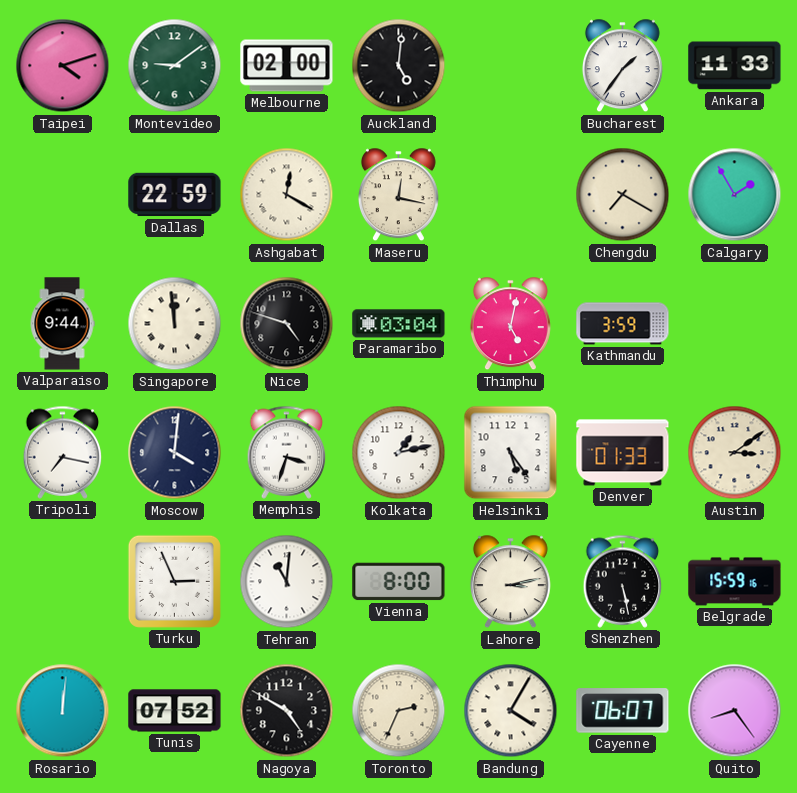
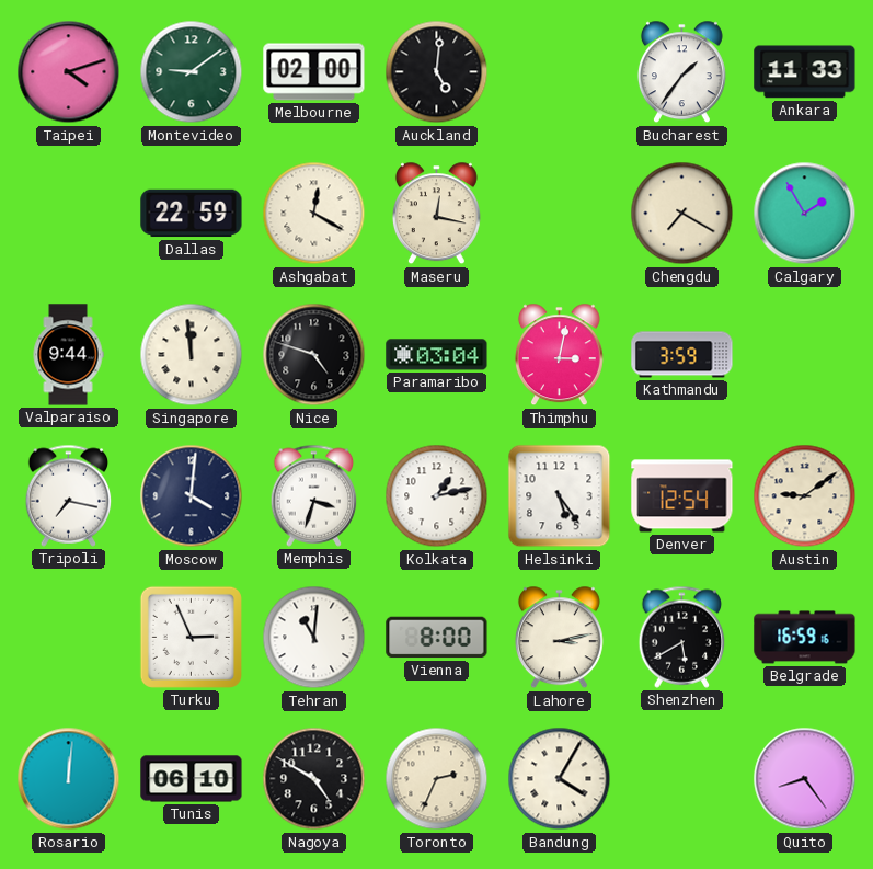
Thimphu: 5:02 -> 3:02 (559, 355)
Denver: 01:33 -> 12:54 (682, 496)
Austin: 3:09 -> 9:09 (805, 496)
Shenzhen: 5:28 -> 5:40 (682, 637)
Belgrade: 15:59 -> 16:59 (805, 638)
Tunis: 07:52 -> 06:10 (192, 779)
Cayenne: 06:07 -> none (623, 711)
